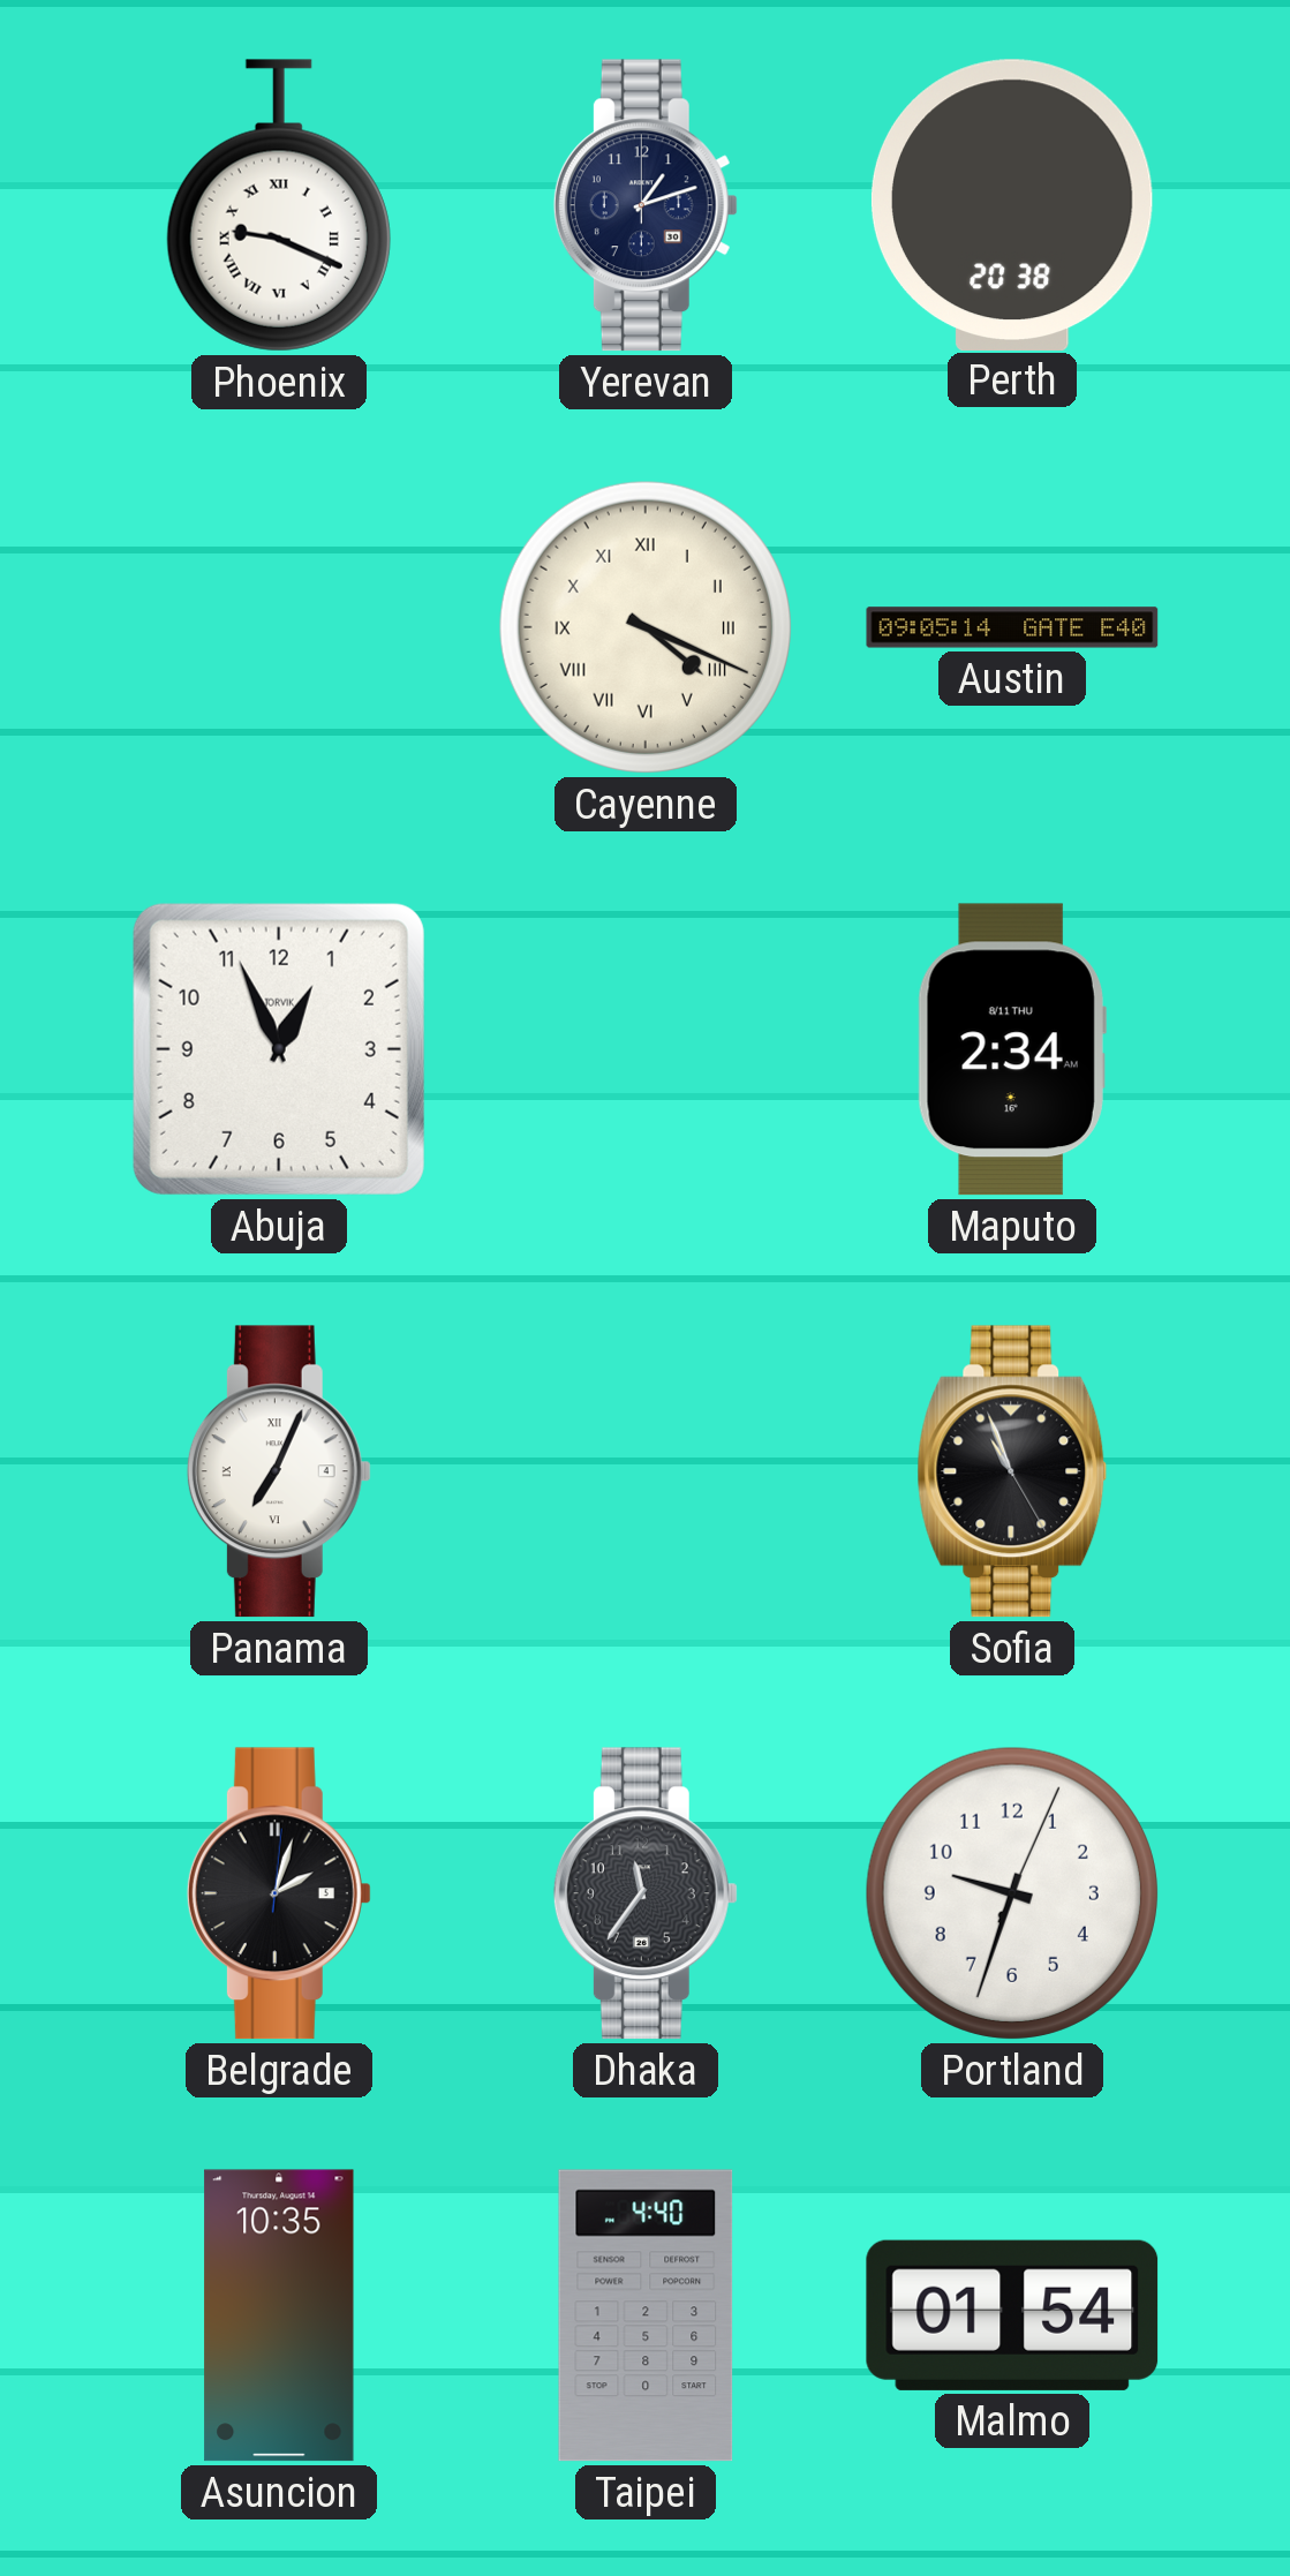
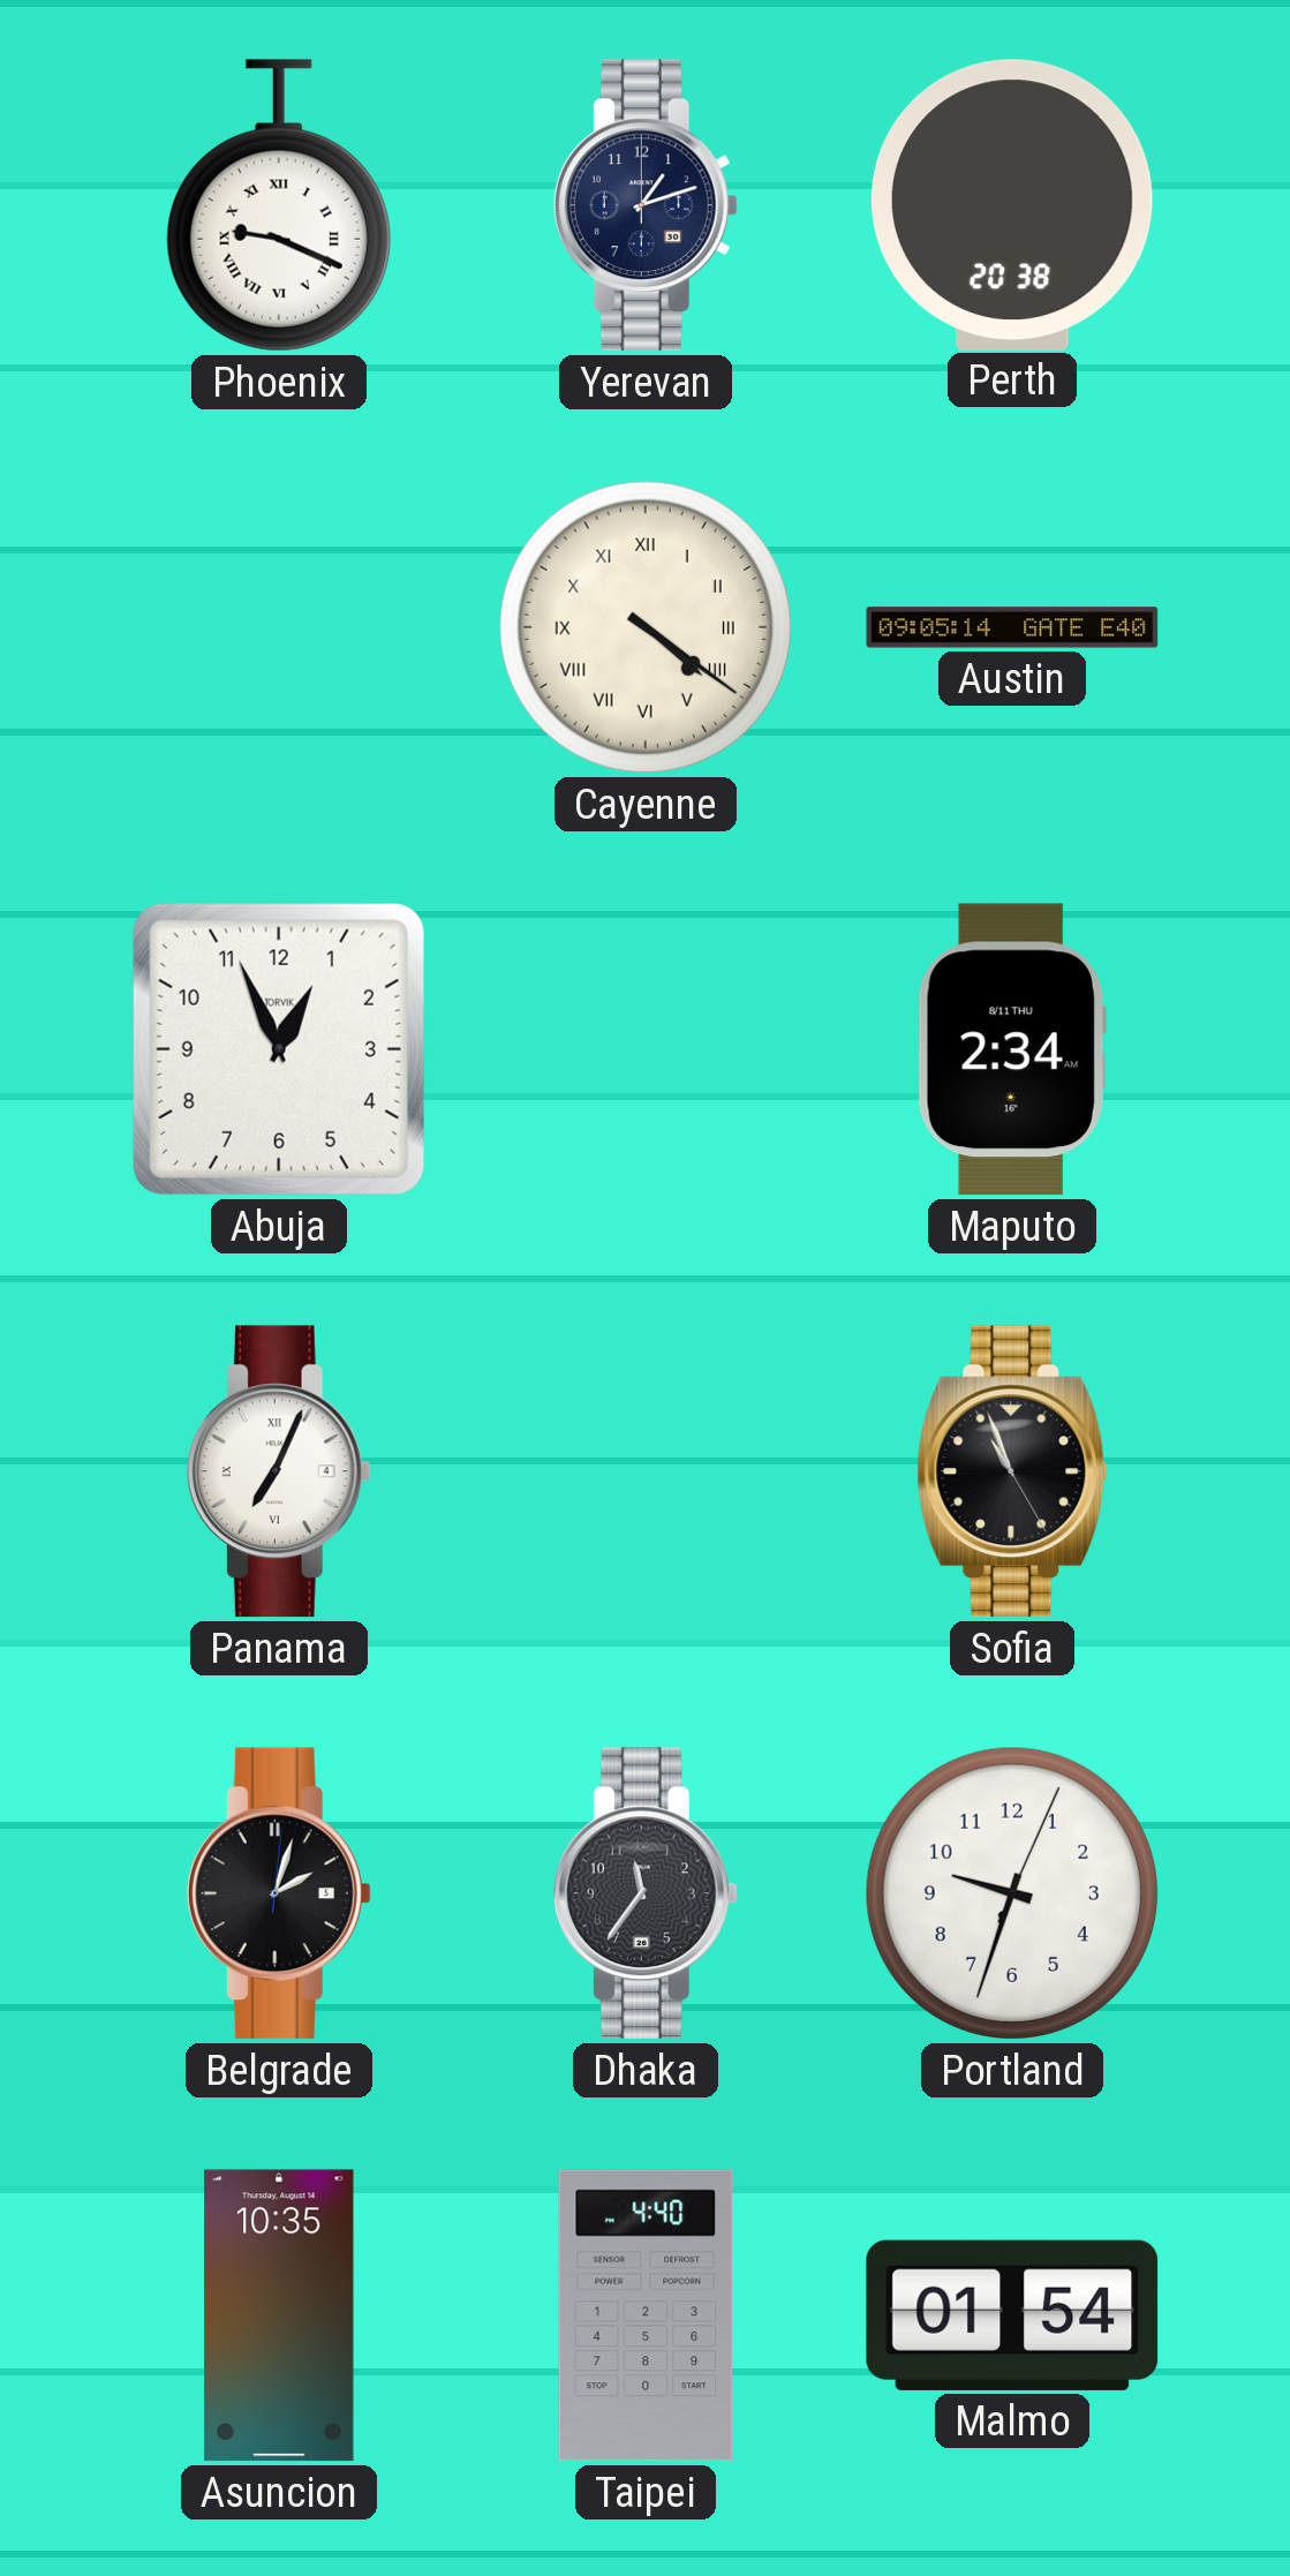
Cayenne: 4:19 -> 4:21 (646, 627)
